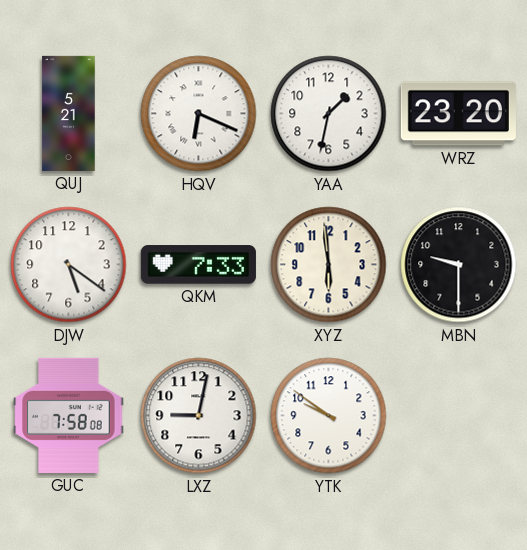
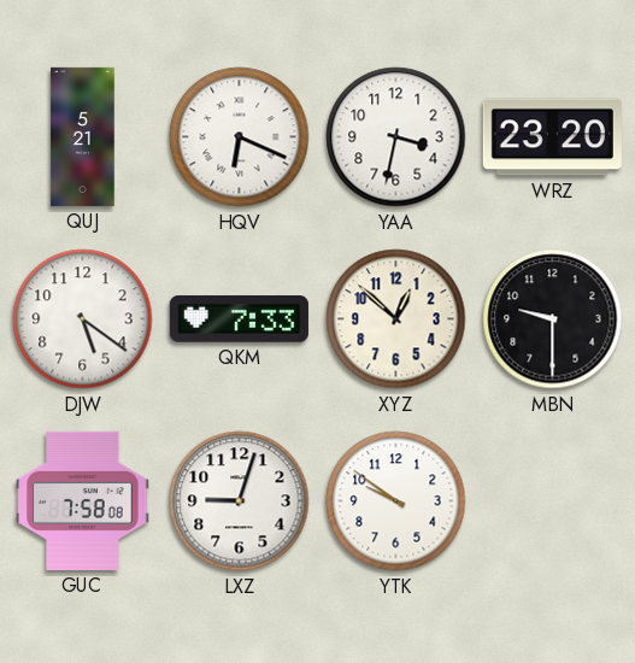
YAA: 1:32 -> 3:32 (396, 137)
XYZ: 5:59 -> 12:52 (396, 319)
LXZ: 9:02 -> 9:03 (240, 501)
